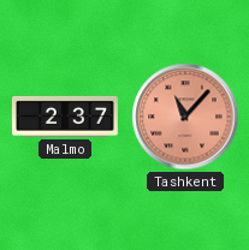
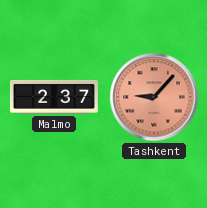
Tashkent: 11:07 -> 9:07 (154, 97)
